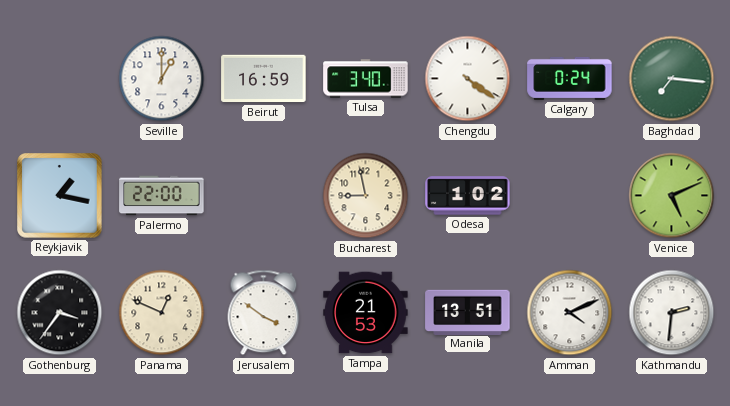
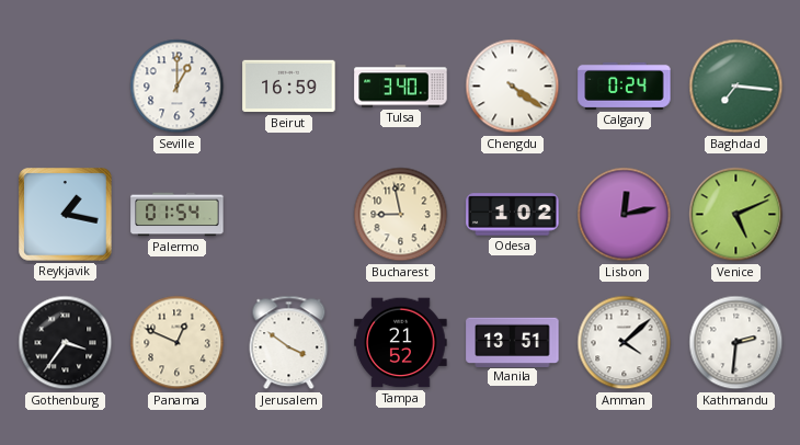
Palermo: 22:00 -> 01:54 (178, 215)
Lisbon: none -> 12:13 (625, 215)
Tampa: 21:53 -> 21:52 (401, 343)
Amman: 4:11 -> 4:08 (625, 343)
